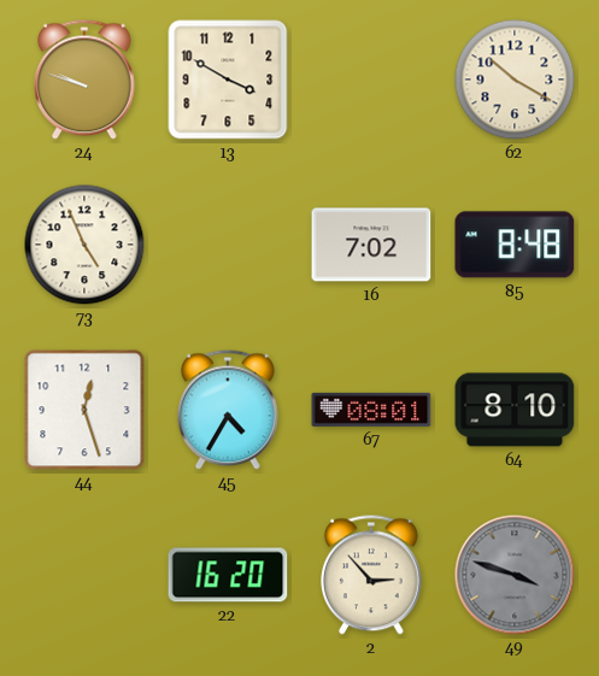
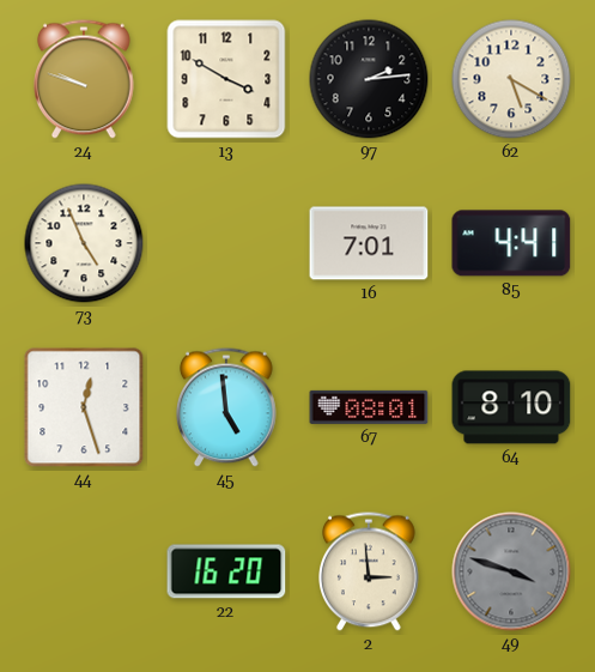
97: none -> 2:14 (369, 79)
62: 10:20 -> 5:20 (511, 79)
16: 7:02 -> 7:01 (369, 243)
85: 8:48 -> 4:41 (511, 243)
45: 4:35 -> 4:59 (227, 407)
2: 2:53 -> 2:59 (370, 571)
